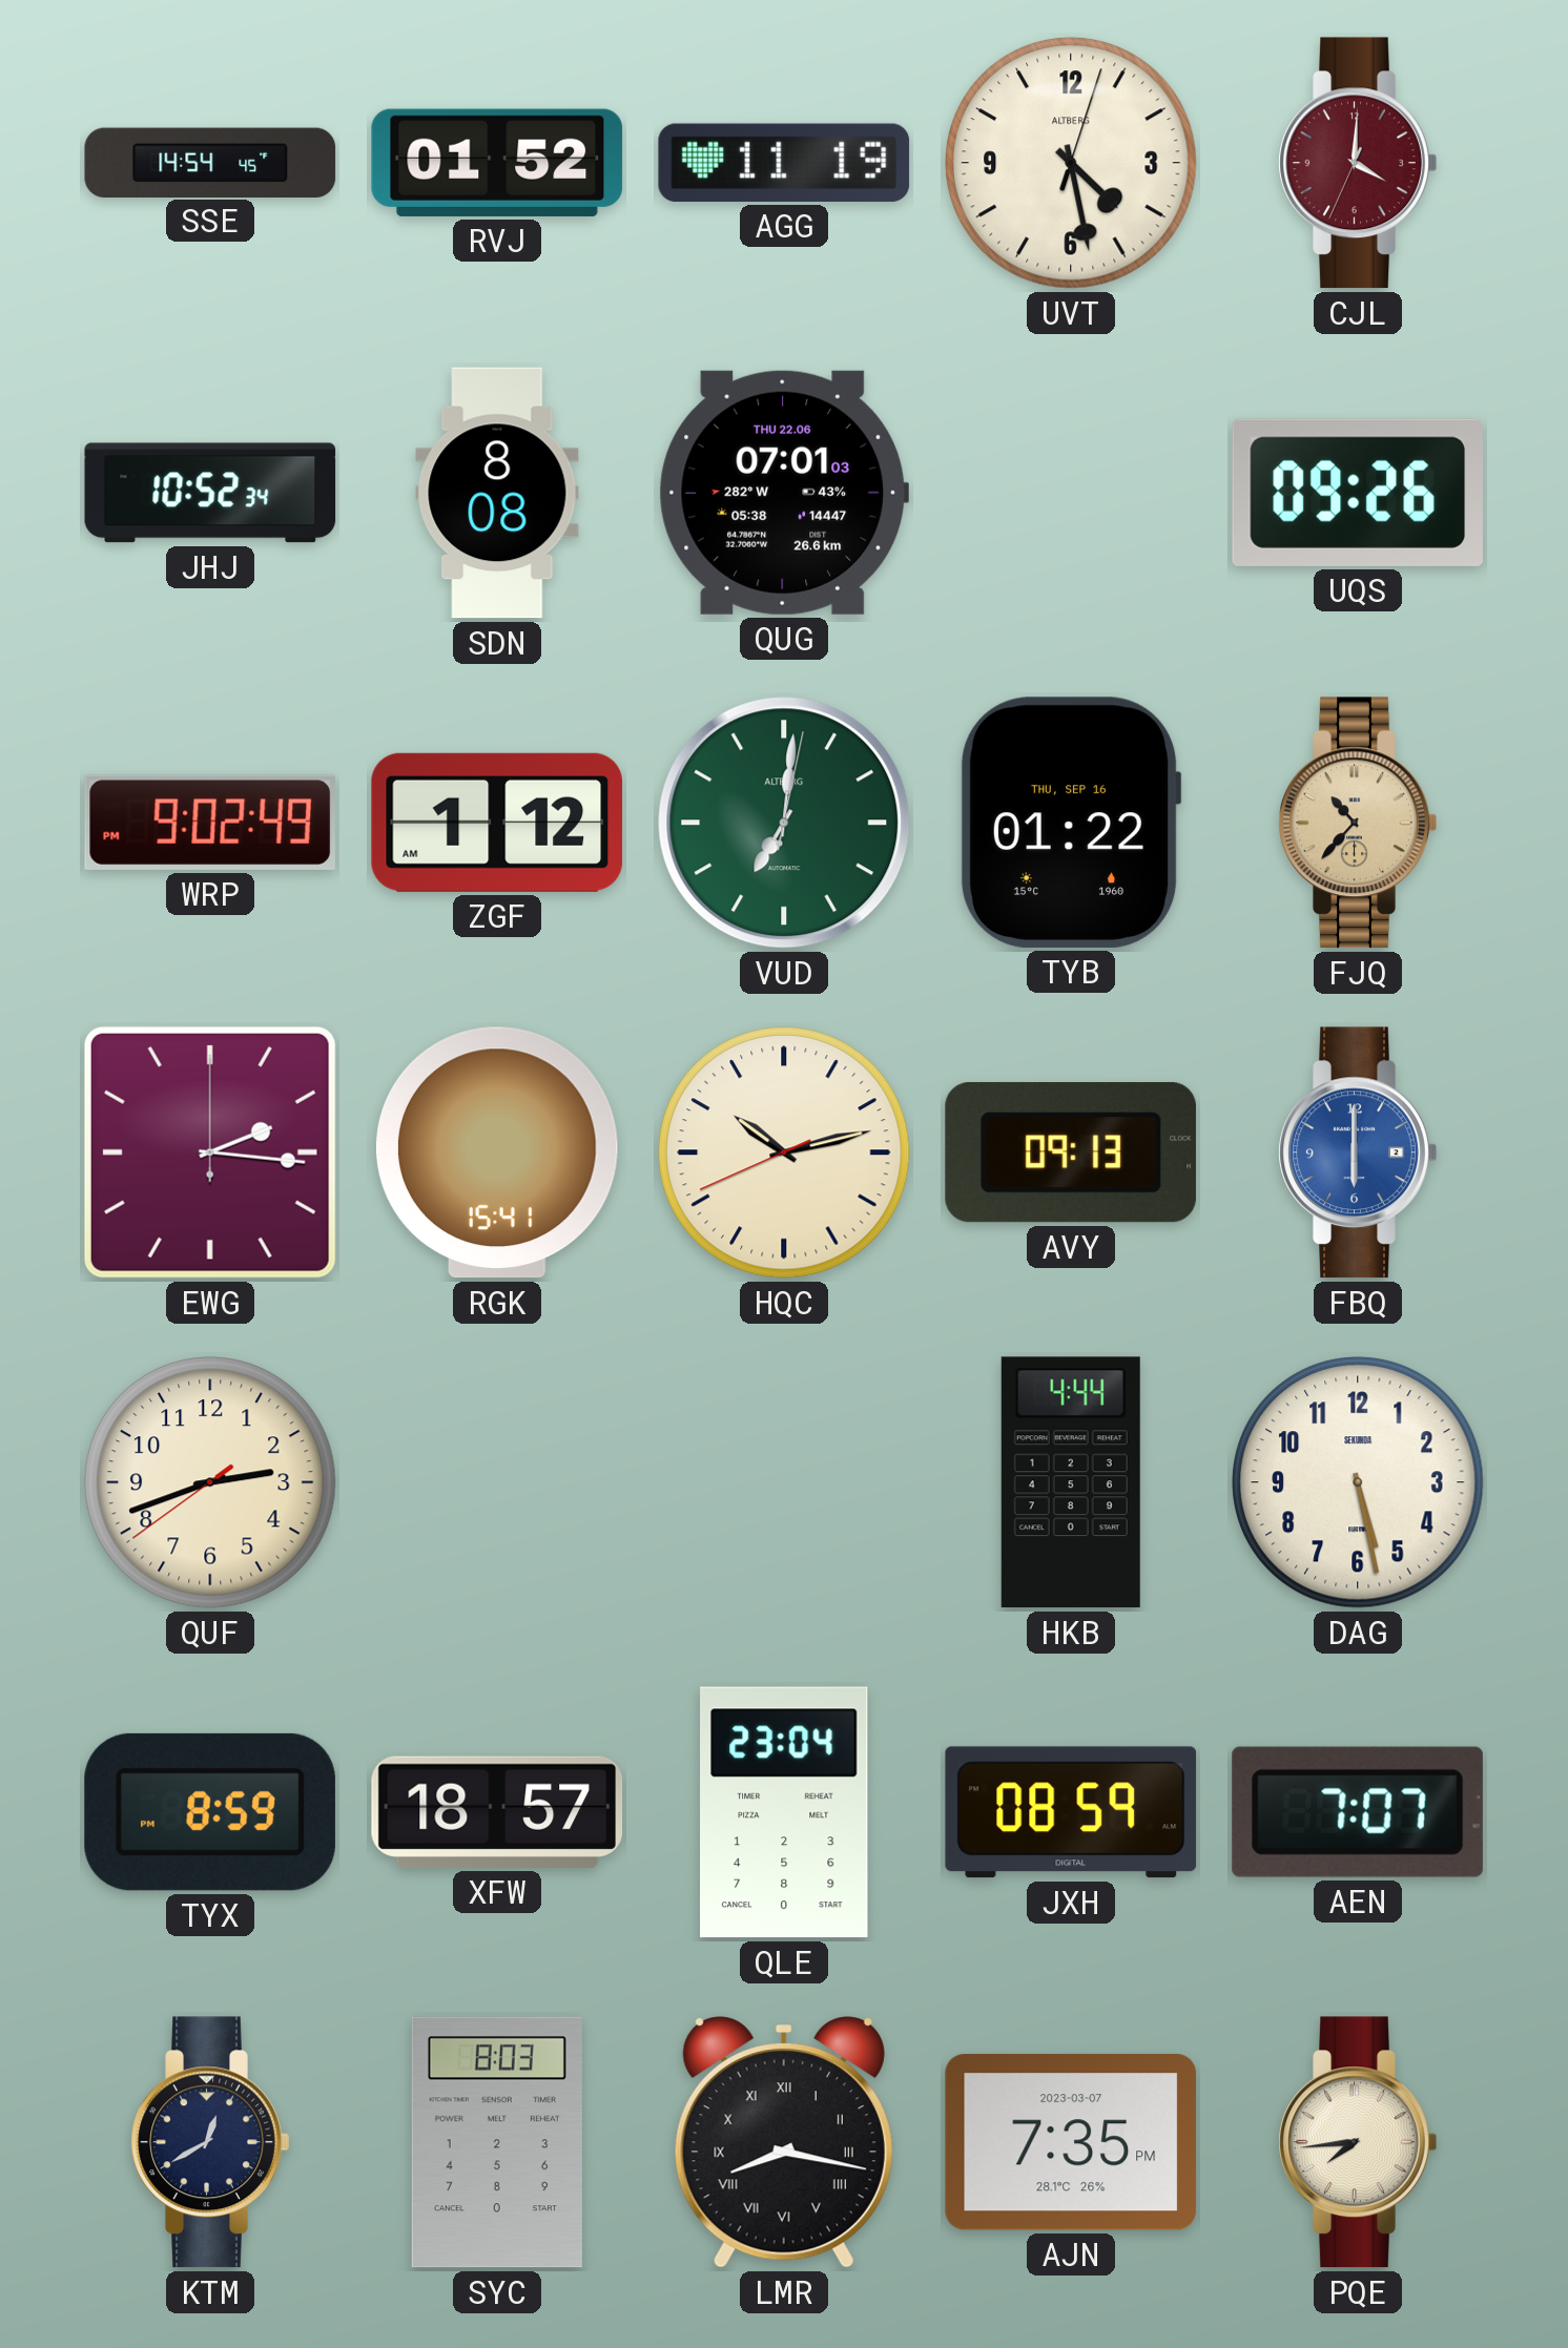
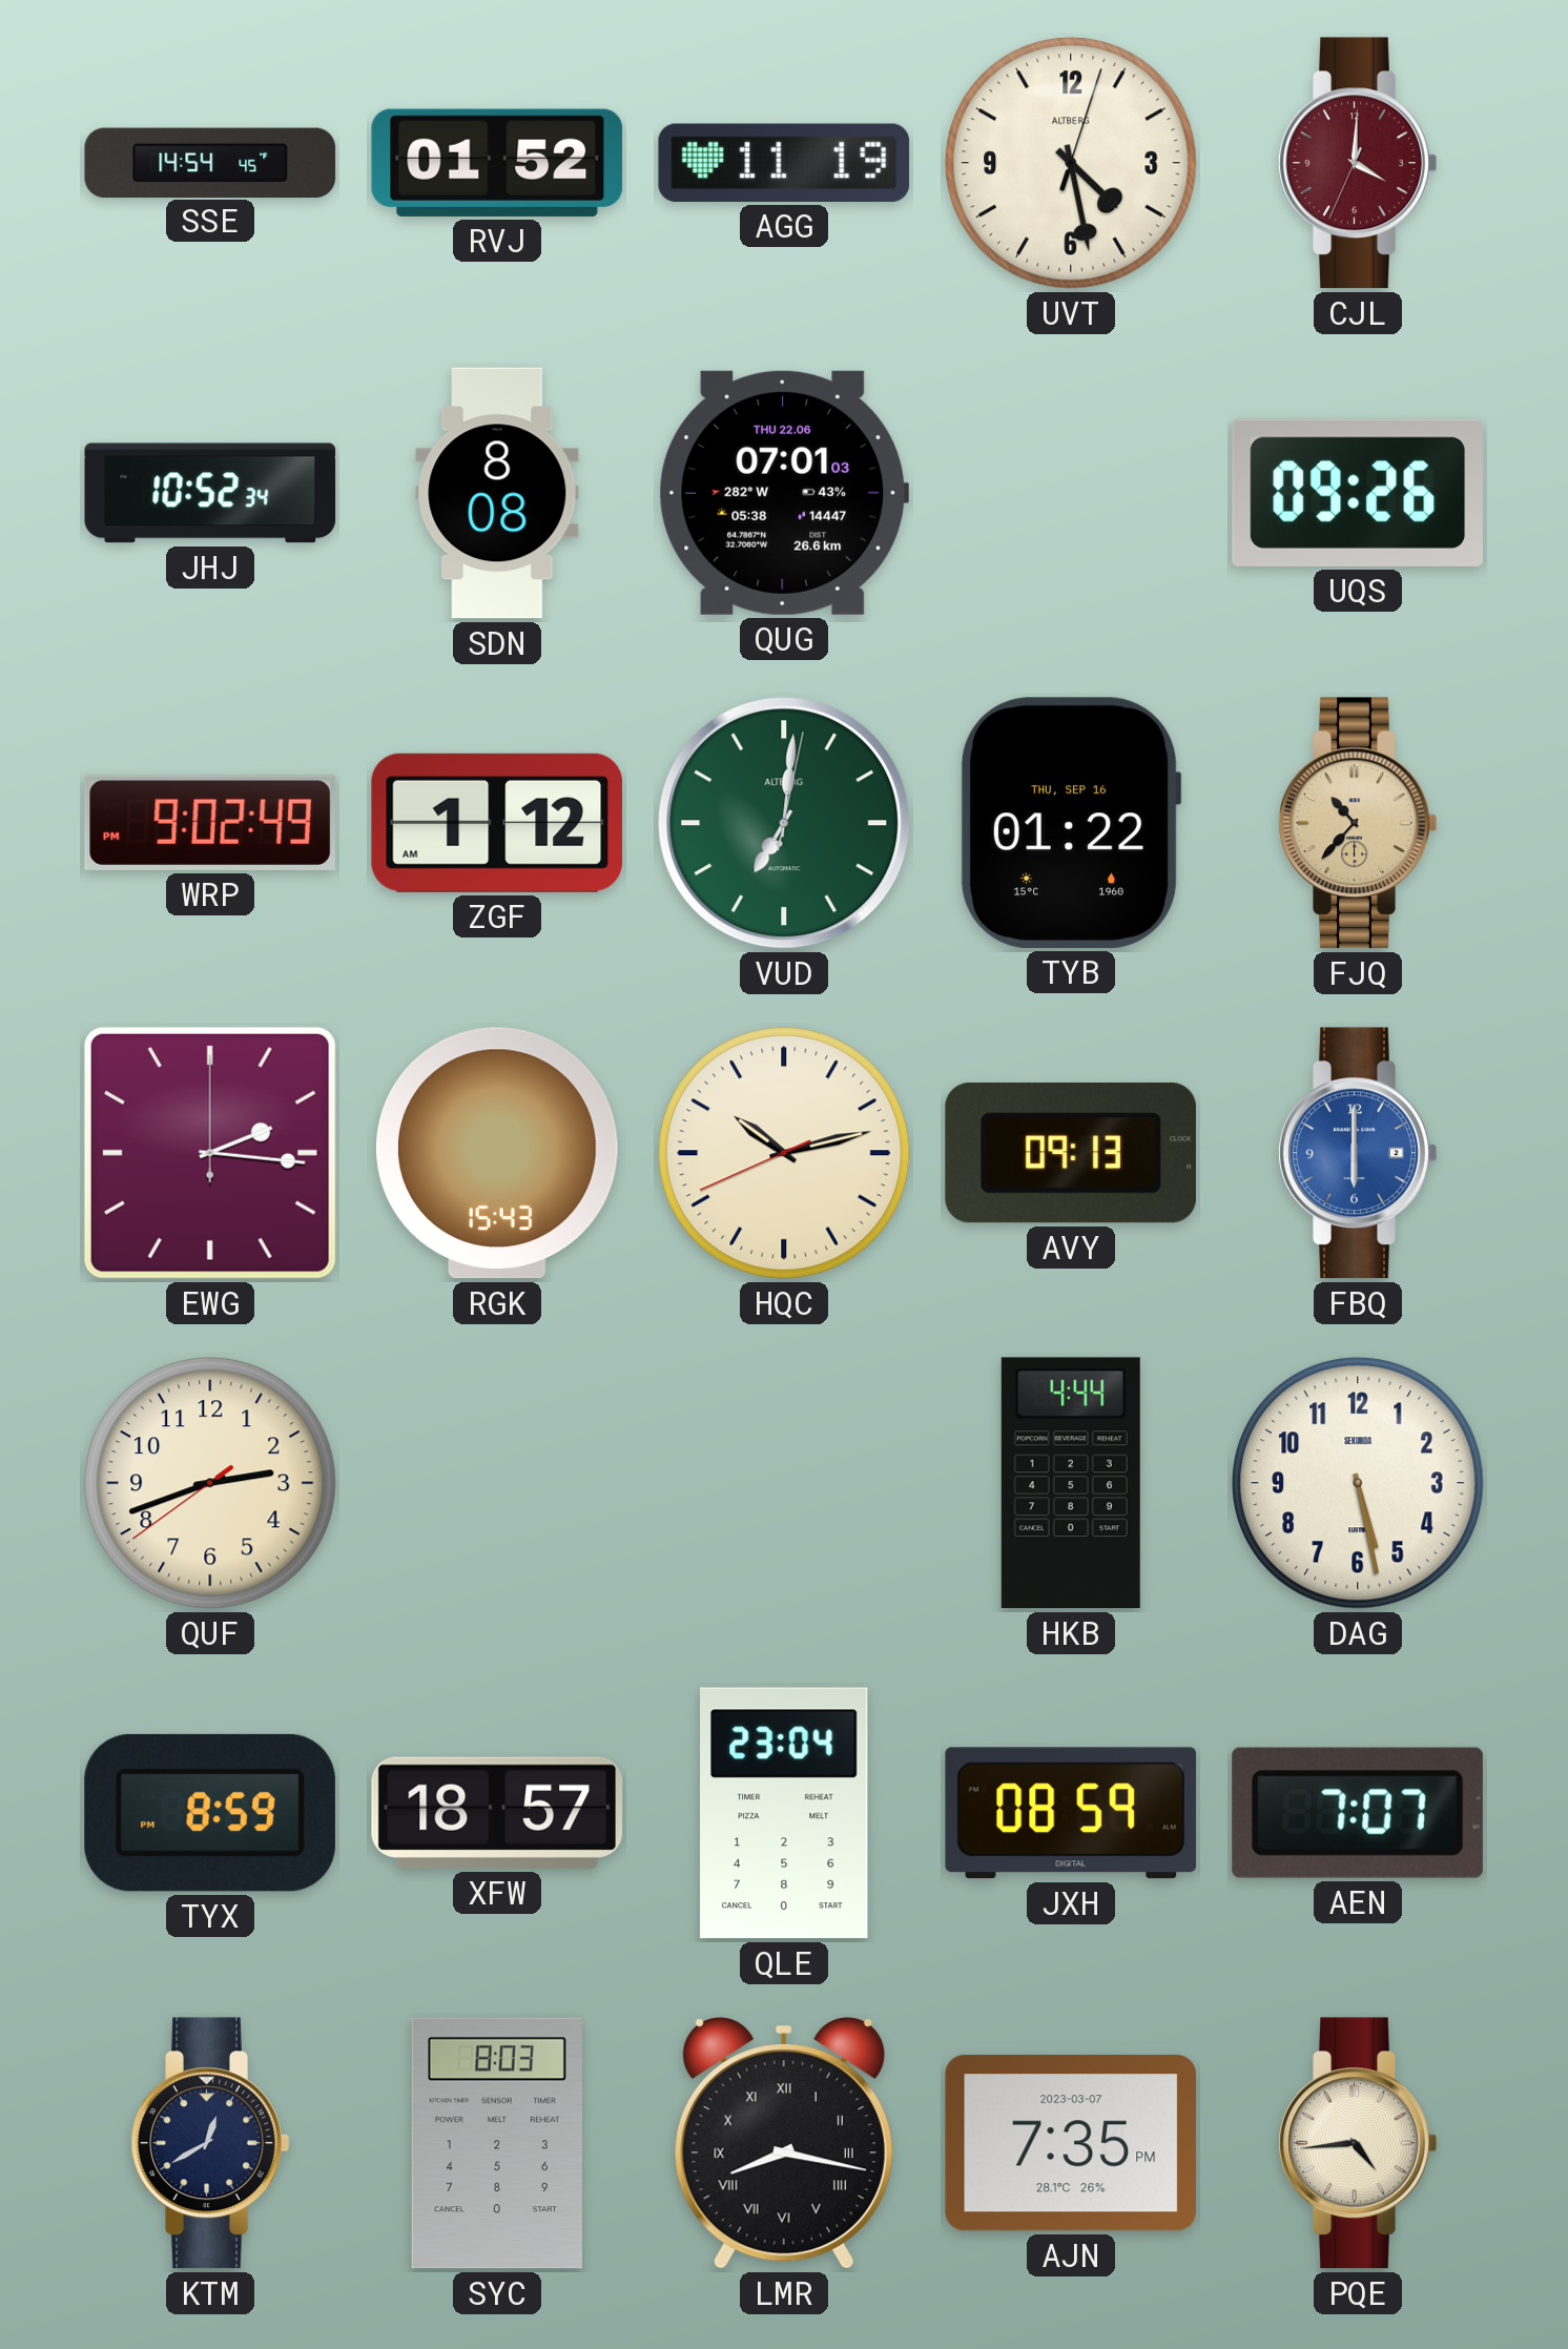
RGK: 15:41 -> 15:43 (497, 1153)
PQE: 7:44 -> 4:44 (1358, 2143)
